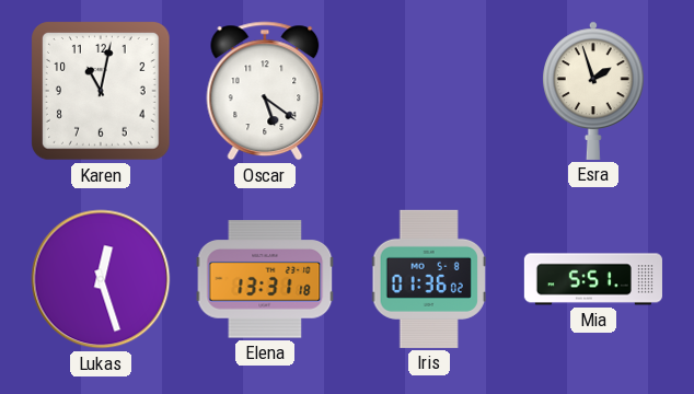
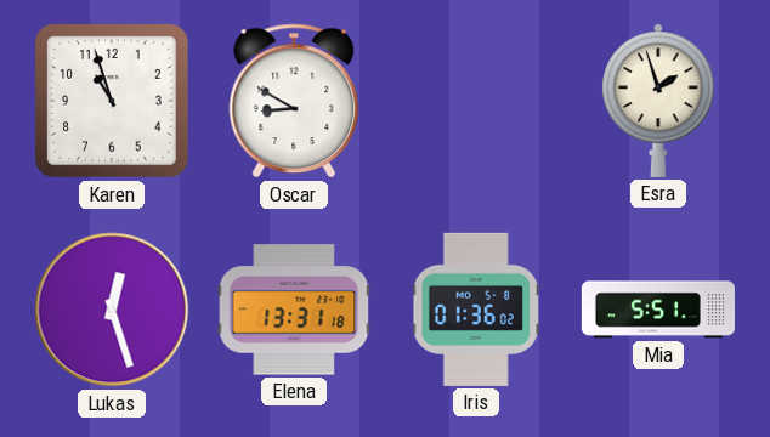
Karen: 11:02 -> 10:57 (113, 102)
Oscar: 5:21 -> 8:50 (294, 101)
